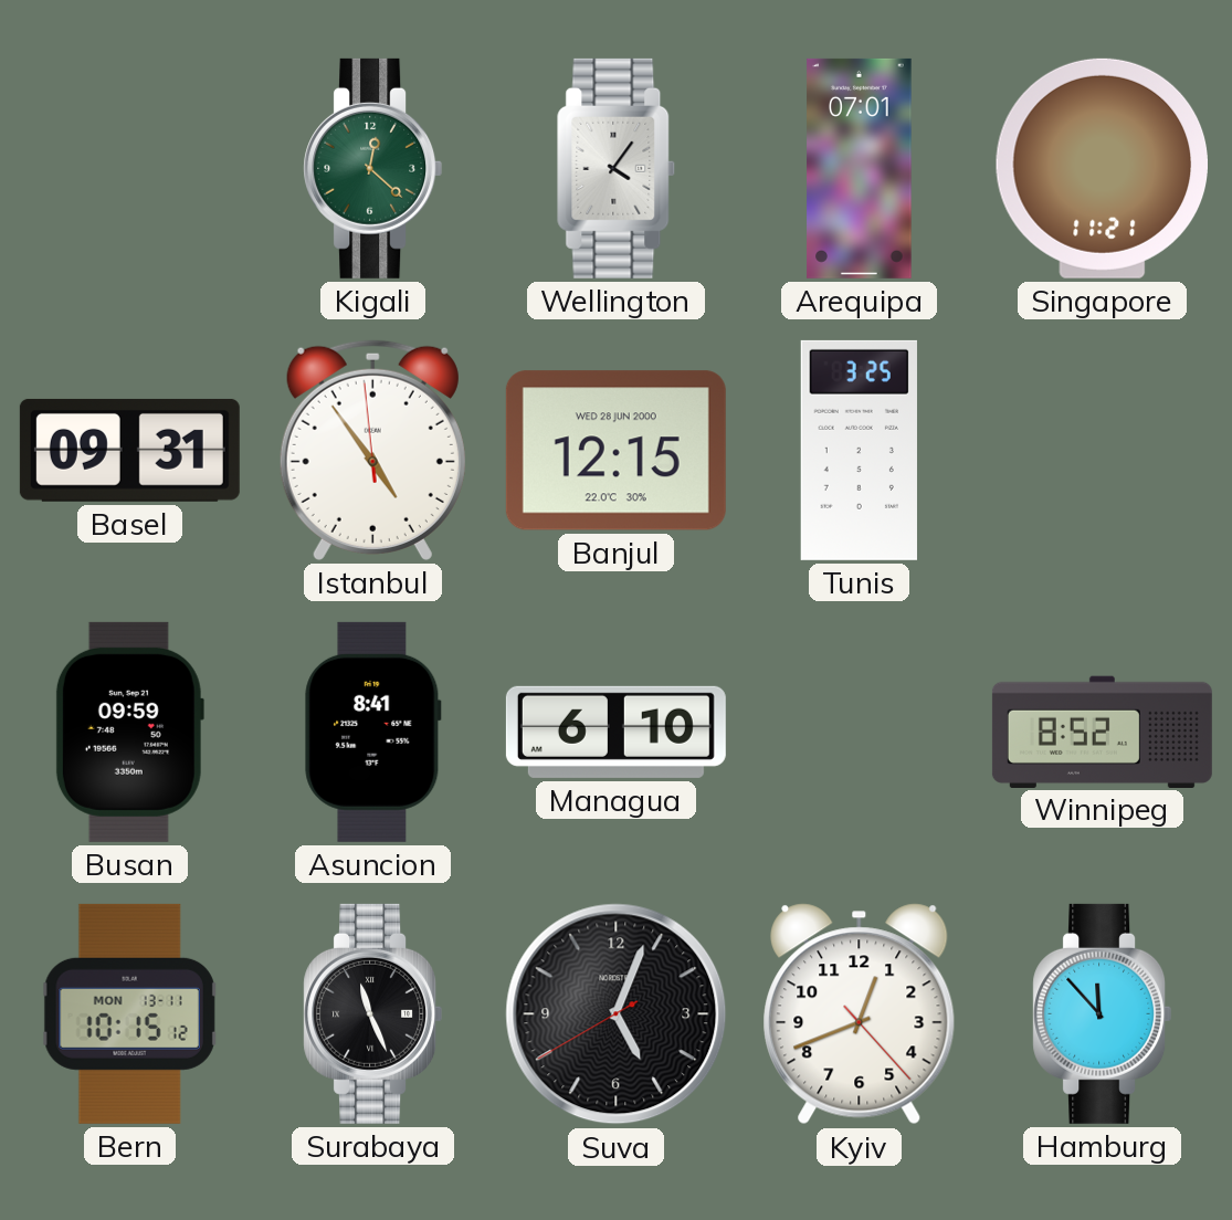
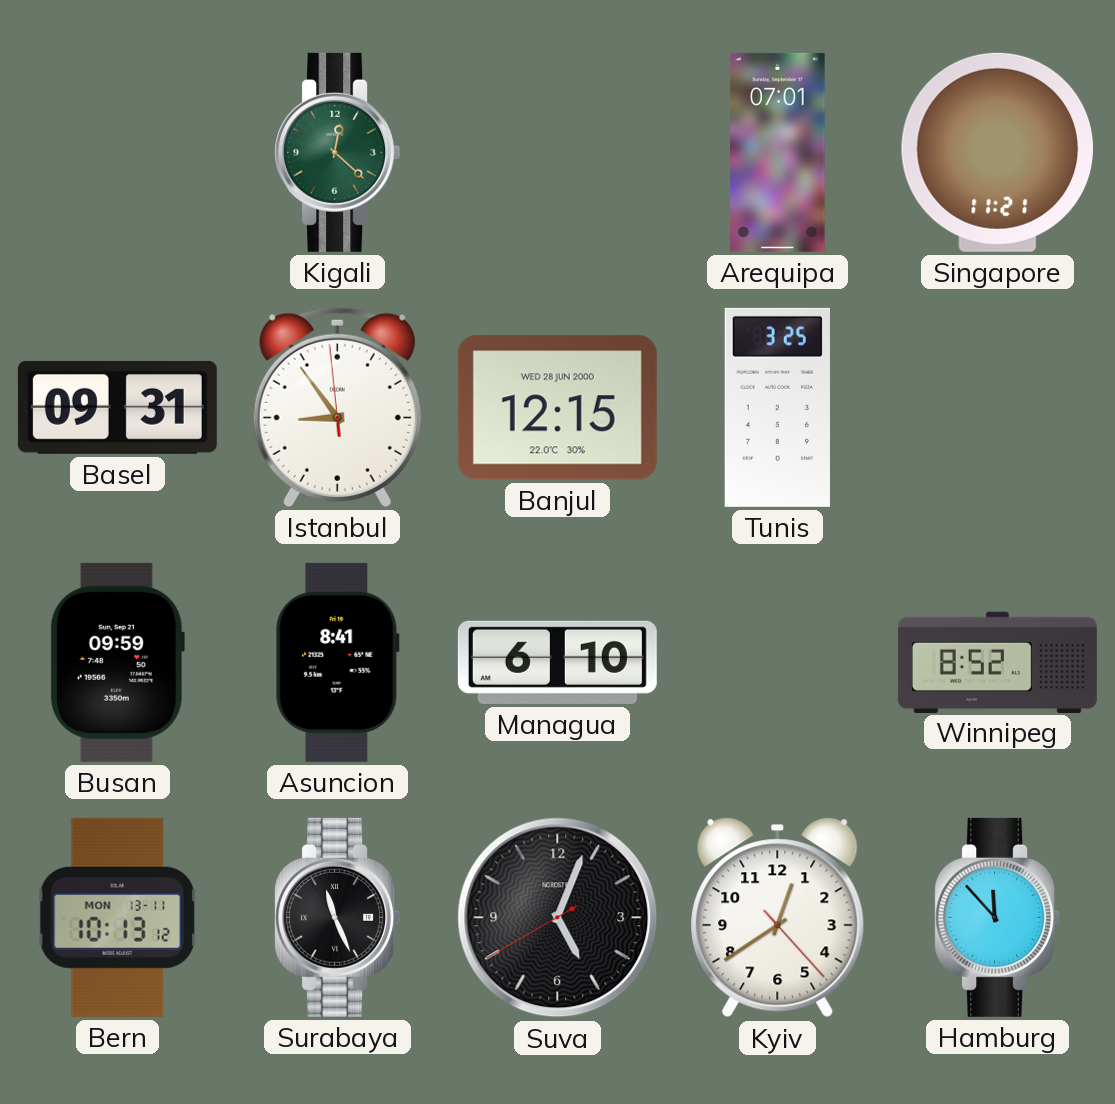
Wellington: 4:06 -> none (617, 168)
Istanbul: 4:53 -> 8:53 (337, 407)
Bern: 10:15 -> 10:13 (118, 917)
Kyiv: 12:41 -> 12:39 (778, 918)
